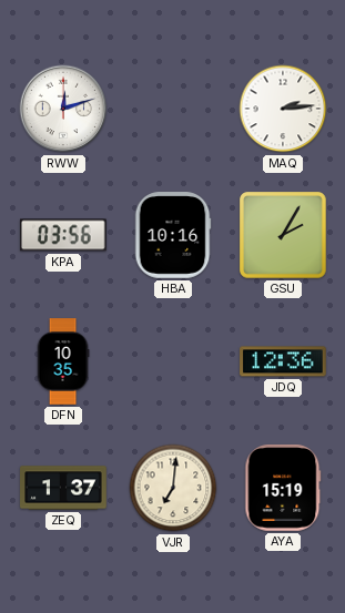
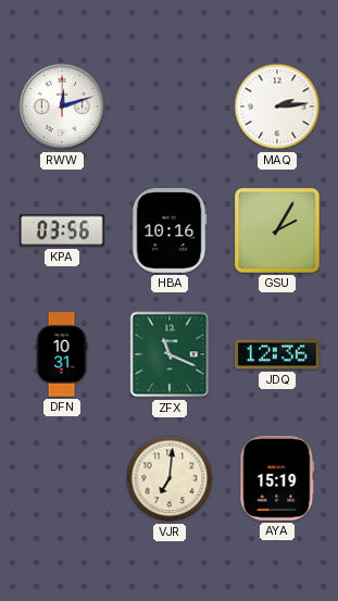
DFN: 10:35 -> 10:31 (62, 354)
ZFX: none -> 11:19 (170, 354)
ZEQ: 1:37 -> none (63, 488)
